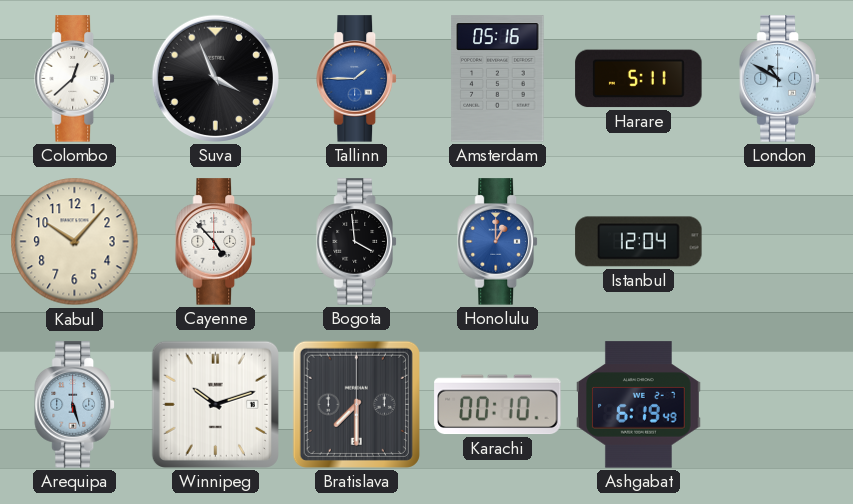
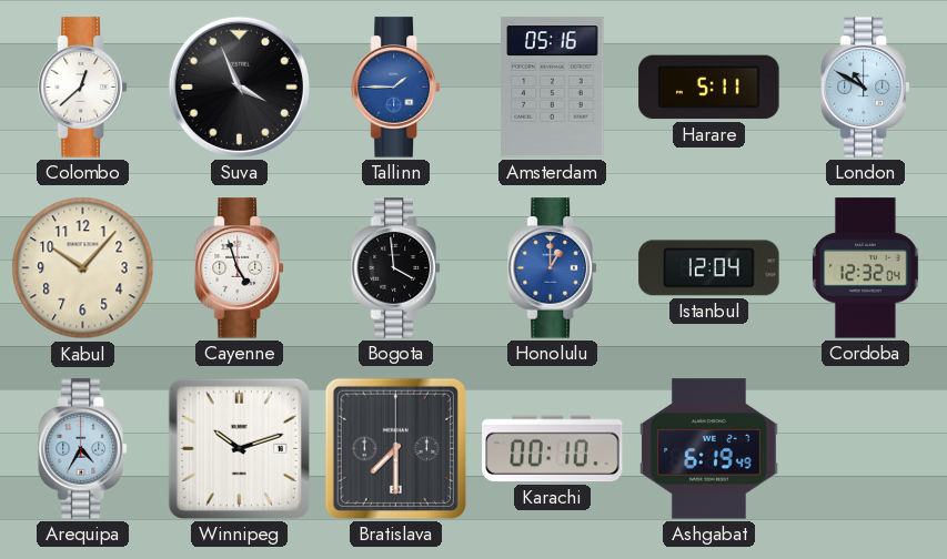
Cayenne: 4:53 -> 4:57 (240, 268)
Cordoba: none -> 12:32 (866, 268)
Arequipa: 5:27 -> 4:35 (83, 449)
